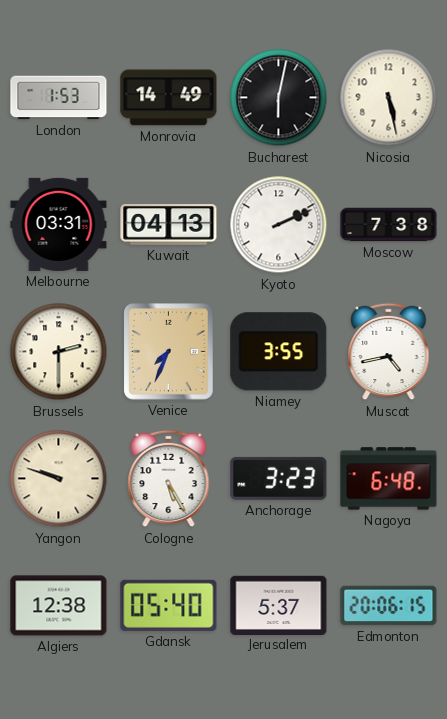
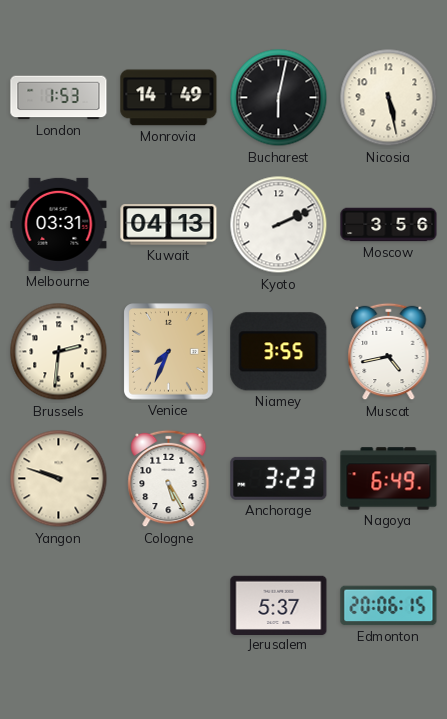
Moscow: 7:38 -> 3:56 (389, 225)
Brussels: 2:30 -> 2:31 (59, 352)
Nagoya: 6:48 -> 6:49 (389, 479)
Algiers: 12:38 -> none (59, 606)
Gdansk: 05:40 -> none (169, 605)
